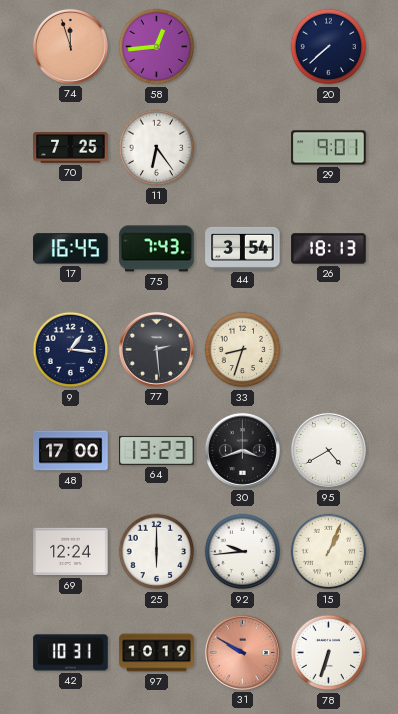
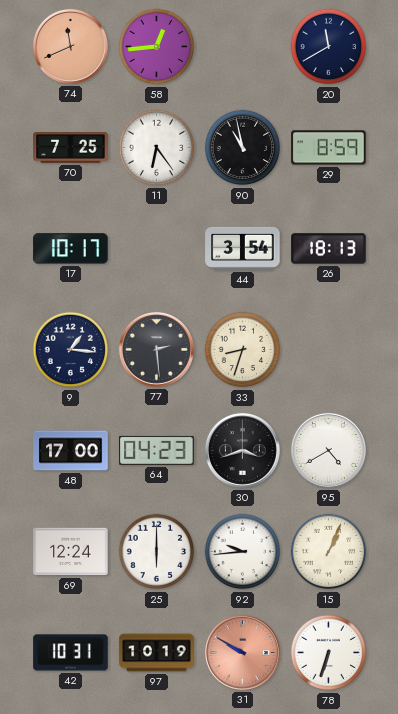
74: 11:57 -> 11:41 (70, 46)
20: 7:38 -> 11:40 (329, 47)
90: none -> 10:58 (243, 148)
29: 9:01 -> 8:59 (329, 148)
17: 16:45 -> 10:17 (71, 249)
75: 7:43 -> none (157, 249)
64: 13:23 -> 04:23 (157, 450)
